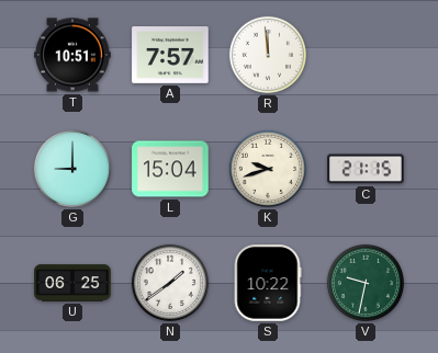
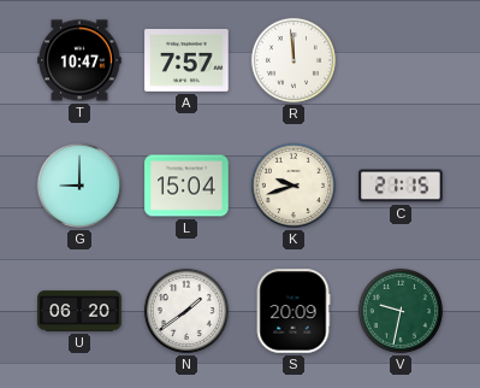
T: 10:51 -> 10:47 (79, 60)
U: 06:25 -> 06:20 (79, 311)
S: 10:22 -> 20:09 (294, 311)
